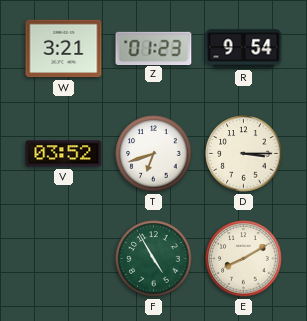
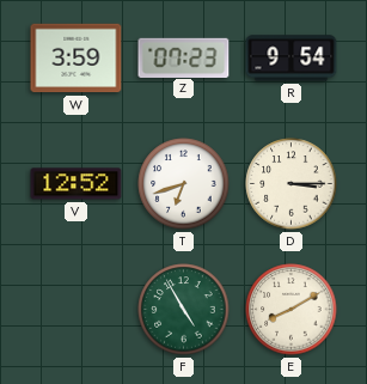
W: 3:21 -> 3:59 (77, 59)
Z: 01:23 -> 07:23 (184, 57)
V: 03:52 -> 12:52 (77, 184)
